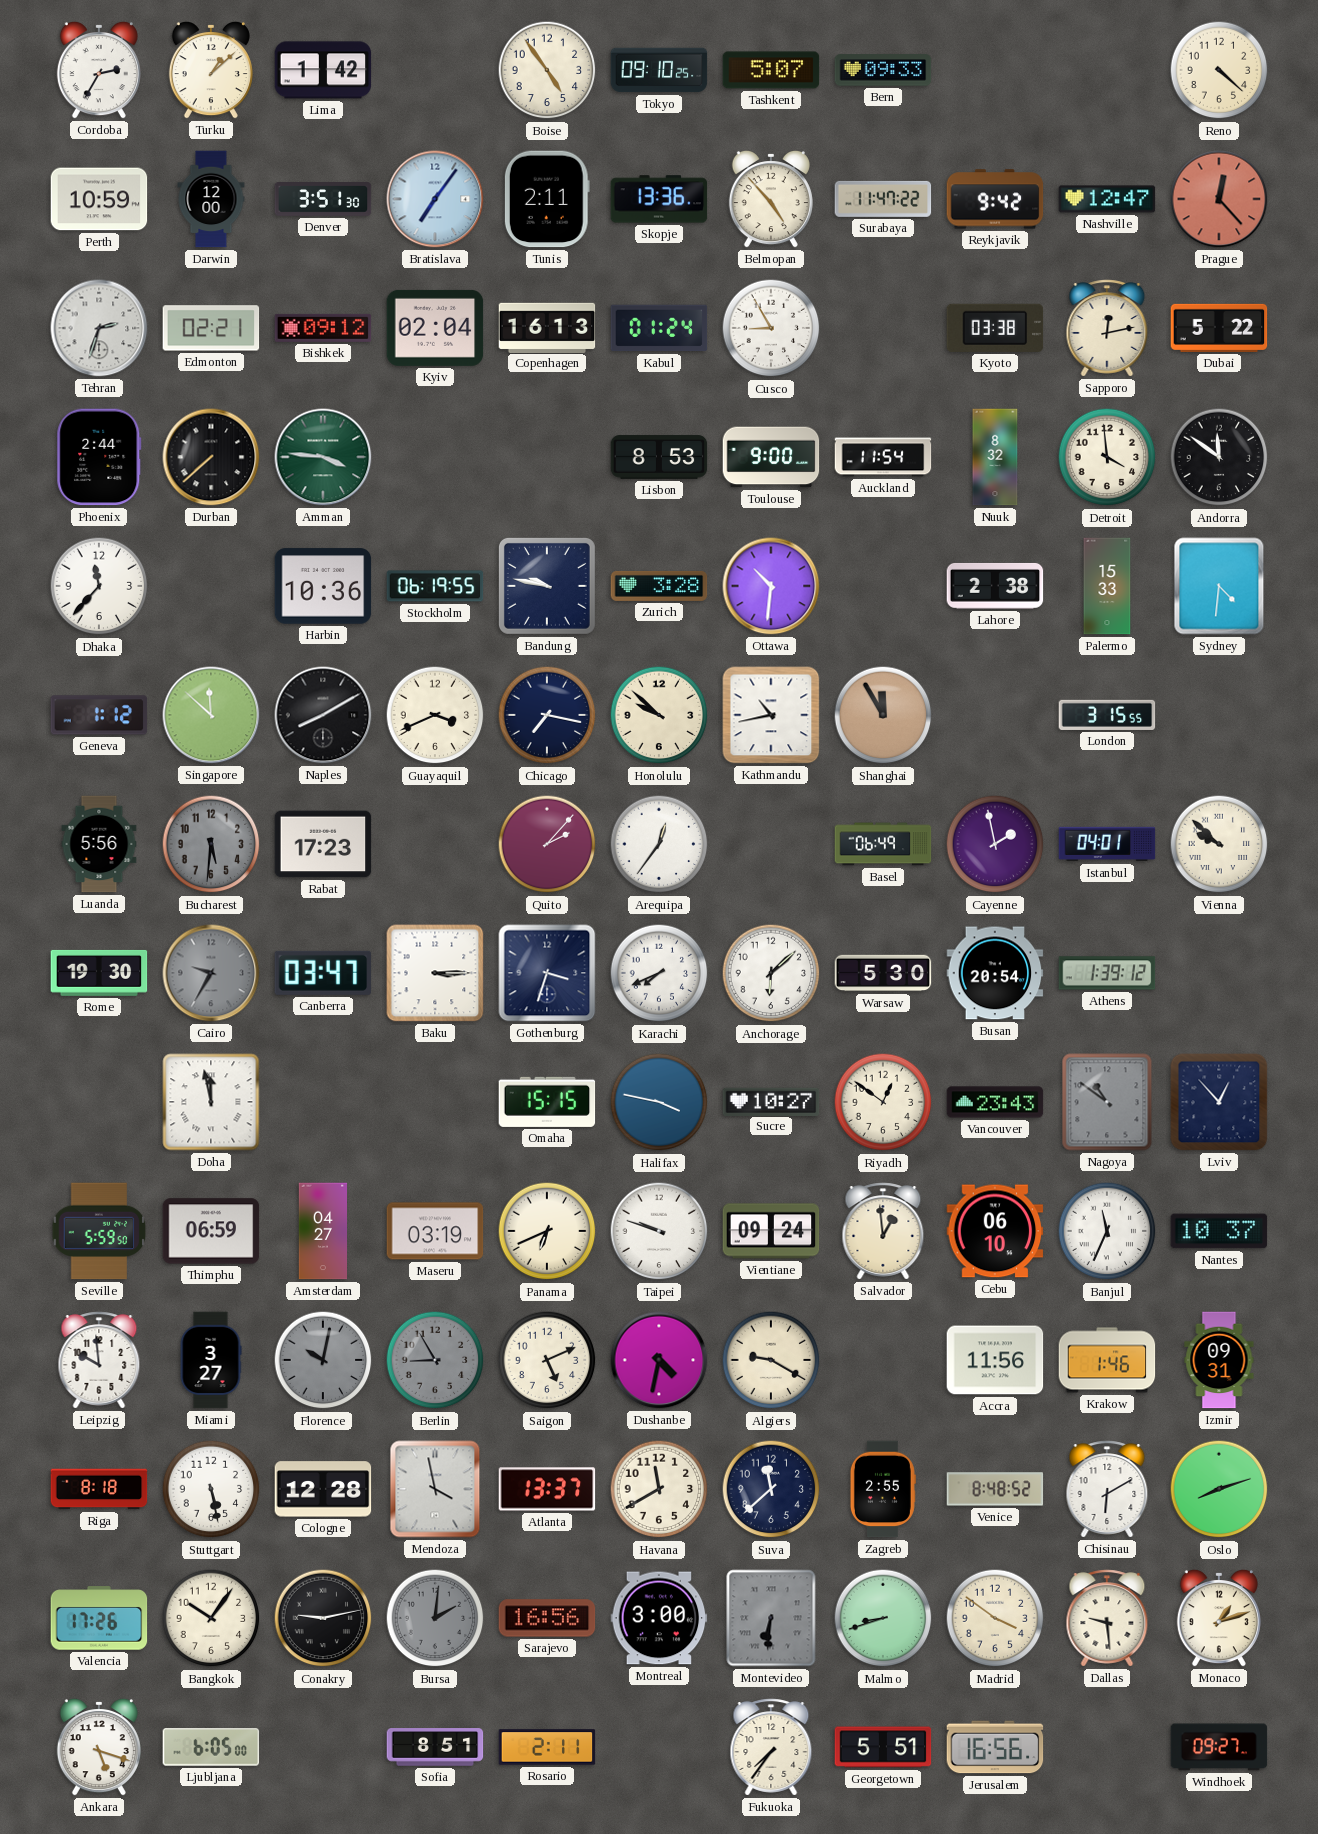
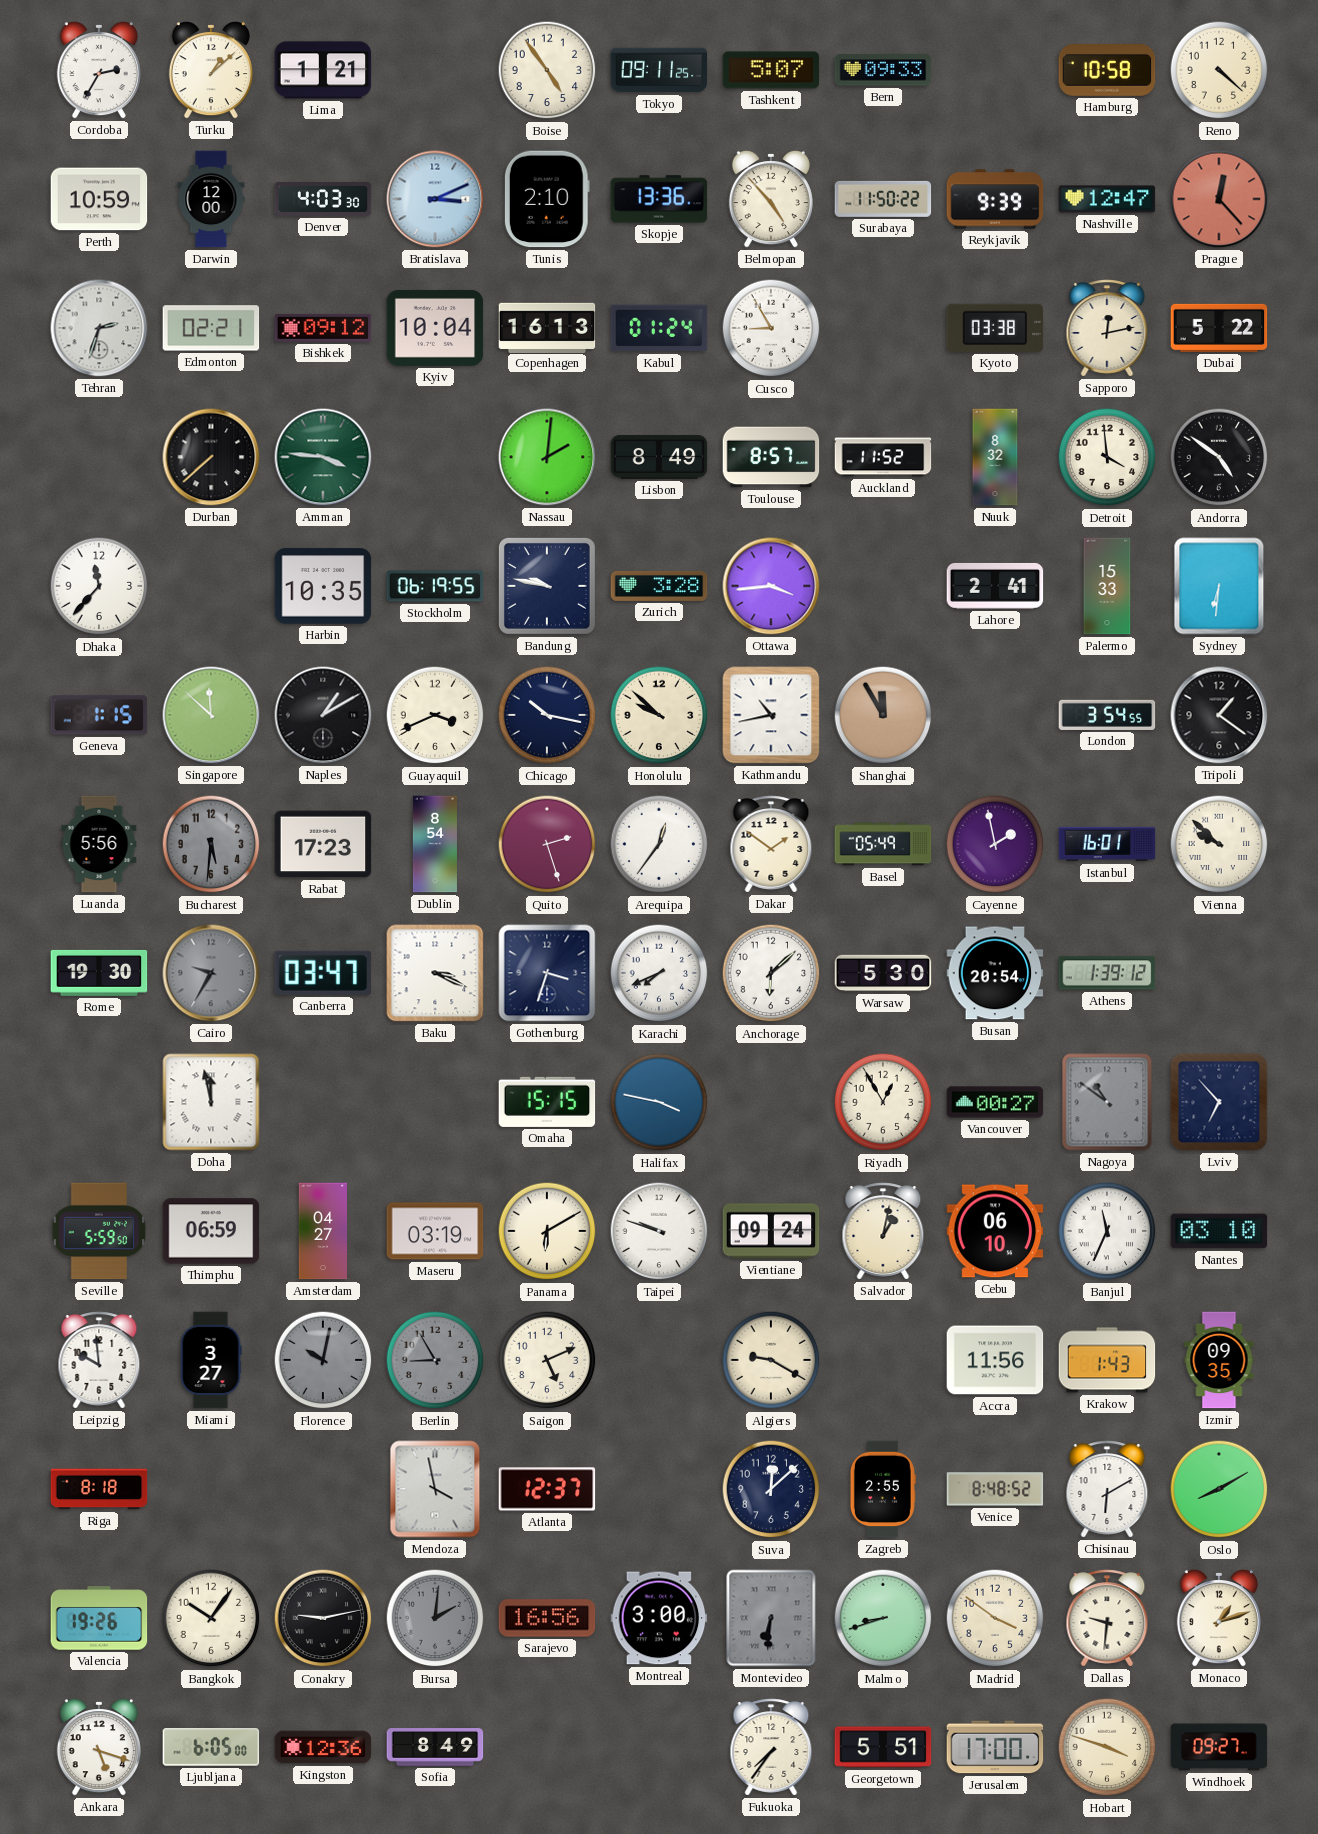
Lima: 1:42 -> 1:21 (323, 70)
Tokyo: 09:10 -> 09:11 (659, 70)
Hamburg: none -> 10:58 (1107, 71)
Denver: 3:51 -> 4:03 (323, 200)
Bratislava: 7:06 -> 3:11 (435, 199)
Tunis: 2:11 -> 2:10 (547, 199)
Surabaya: 11:47 -> 11:50 (883, 199)
Reykjavik: 9:42 -> 9:39 (995, 199)
Kyiv: 02:04 -> 10:04 (435, 328)
Phoenix: 2:44 -> none (99, 457)
Nassau: none -> 2:01 (547, 457)
Lisbon: 8:53 -> 8:49 (659, 457)
Toulouse: 9:00 -> 8:57 (771, 457)
Auckland: 11:54 -> 11:52 (883, 457)
Andorra: 11:51 -> 4:51 (1219, 457)
Harbin: 10:36 -> 10:35 (323, 586)
Ottawa: 10:31 -> 3:44 (771, 586)
Lahore: 2:38 -> 2:41 (995, 586)
Sydney: 4:31 -> 6:31 (1219, 586)
Geneva: 1:12 -> 1:15 (99, 715)
Naples: 8:10 -> 1:10 (323, 715)
Chicago: 7:17 -> 10:17 (547, 715)
London: 3:15 -> 3:54 (1107, 715)
Tripoli: none -> 1:21 (1219, 715)
Dublin: none -> 8:54 (435, 844)
Quito: 2:07 -> 2:27 (547, 844)
Dakar: none -> 1:51 (771, 844)
Basel: 06:49 -> 05:49 (883, 844)
Istanbul: 04:01 -> 16:01 (1107, 844)
Baku: 3:15 -> 3:19 (435, 973)
Sucre: 10:27 -> none (771, 1101)
Riyadh: 12:51 -> 12:55 (883, 1102)
Vancouver: 23:43 -> 00:27 (995, 1102)
Lviv: 12:53 -> 6:53 (1219, 1102)
Panama: 6:41 -> 6:10 (547, 1231)
Salvador: 12:59 -> 1:02 (883, 1231)
Nantes: 10:37 -> 03:10 (1219, 1231)
Dushanbe: 4:32 -> none (659, 1360)
Krakow: 1:46 -> 1:43 (1107, 1360)
Izmir: 09:31 -> 09:35 (1219, 1360)
Stuttgart: 5:28 -> none (211, 1489)
Cologne: 12:28 -> none (323, 1489)
Atlanta: 13:37 -> 12:37 (547, 1489)
Havana: 11:40 -> none (659, 1489)
Suva: 11:38 -> 12:08 (771, 1489)
Oslo: 8:12 -> 8:10 (1219, 1489)
Valencia: 17:26 -> 19:26 (99, 1618)
Dallas: 9:29 -> 9:31 (1107, 1618)
Kingston: none -> 12:36 (323, 1747)
Sofia: 8:51 -> 8:49 (435, 1747)
Rosario: 2:11 -> none (547, 1747)
Jerusalem: 16:56 -> 17:00 (995, 1747)
Hobart: none -> 3:48 (1107, 1747)
